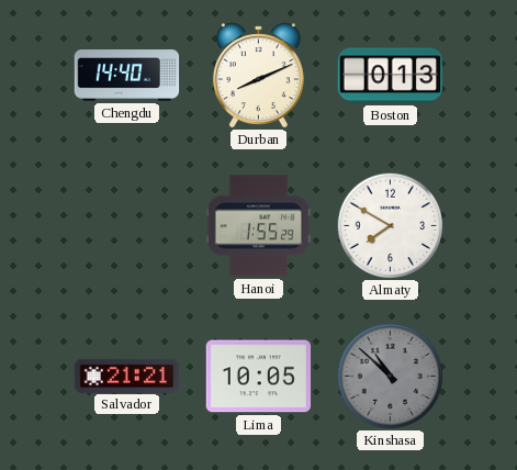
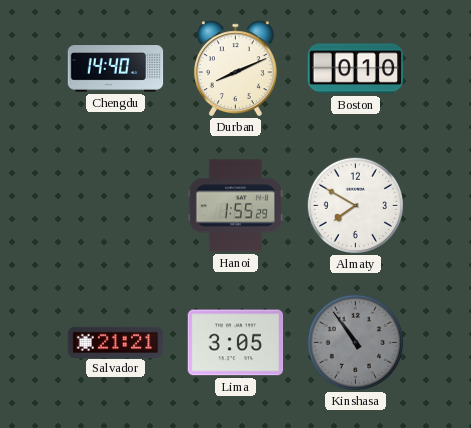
Boston: 0:13 -> 0:10 (356, 69)
Lima: 10:05 -> 3:05 (236, 343)
Kinshasa: 10:52 -> 10:54 (355, 342)
